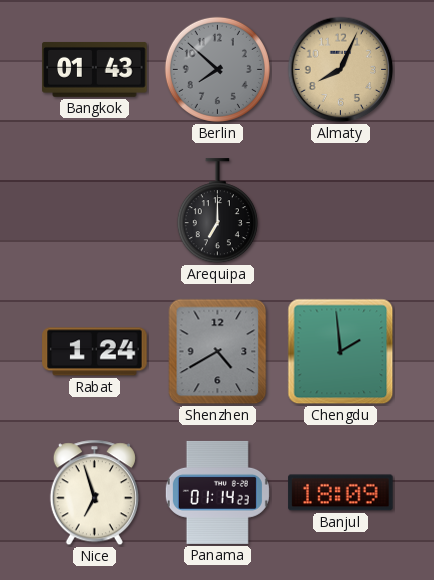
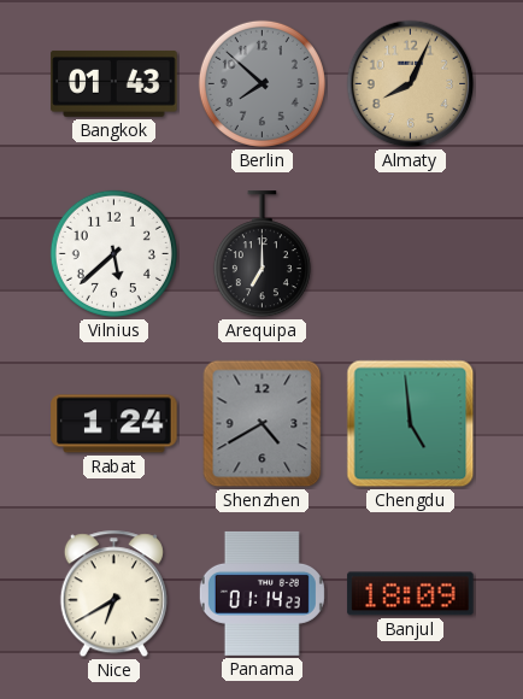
Vilnius: none -> 5:38 (113, 253)
Chengdu: 1:59 -> 4:59 (411, 424)
Nice: 6:57 -> 6:40 (113, 594)
